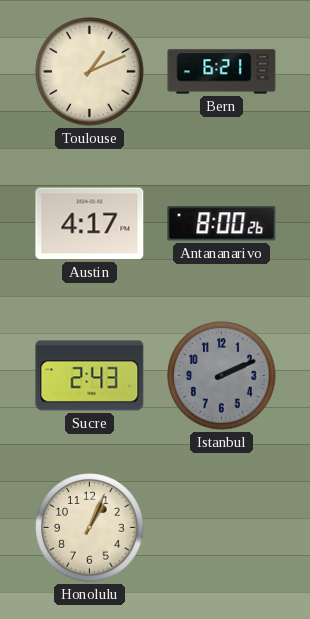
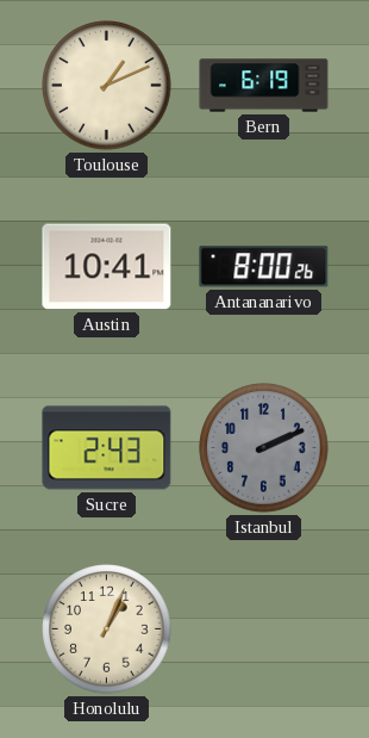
Bern: 6:21 -> 6:19 (264, 86)
Austin: 4:17 -> 10:41 (107, 267)
